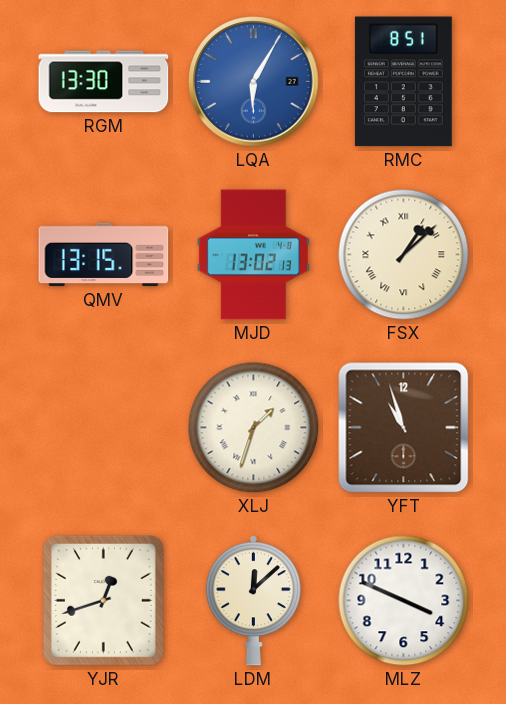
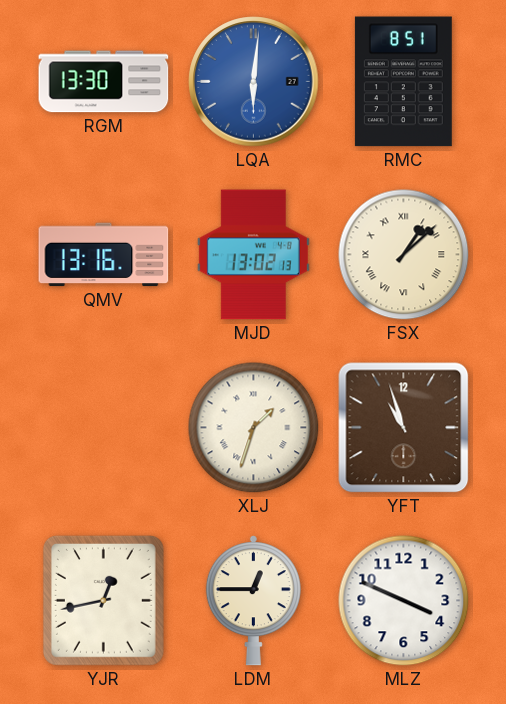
LQA: 6:05 -> 6:01 (254, 82)
QMV: 13:15 -> 13:16 (104, 255)
YJR: 12:42 -> 12:43 (103, 600)
LDM: 12:08 -> 12:45 (253, 601)
